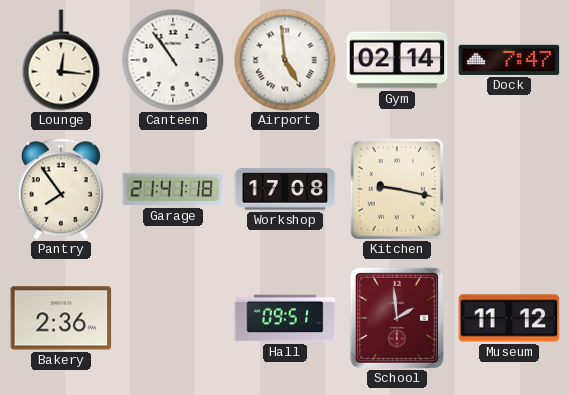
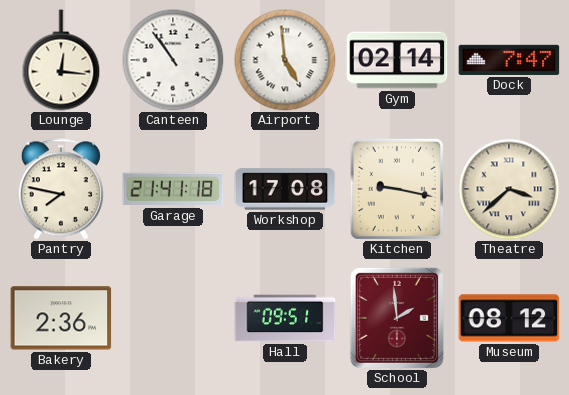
Pantry: 7:54 -> 7:47 (61, 189)
Theatre: none -> 3:38 (509, 189)
Museum: 11:12 -> 08:12 (509, 318)
